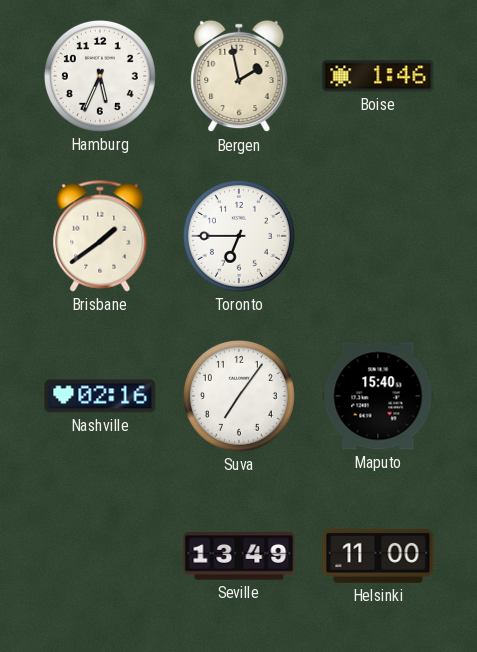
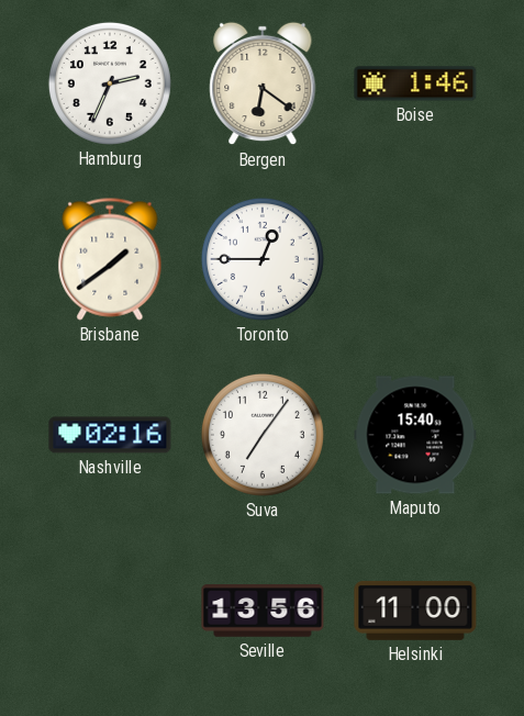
Hamburg: 5:34 -> 2:34 (110, 83)
Bergen: 1:58 -> 6:21 (263, 83)
Toronto: 6:45 -> 12:45 (263, 259)
Seville: 13:49 -> 13:56 (263, 611)
